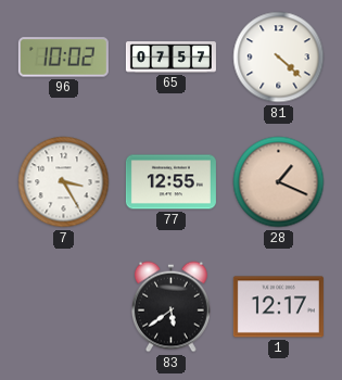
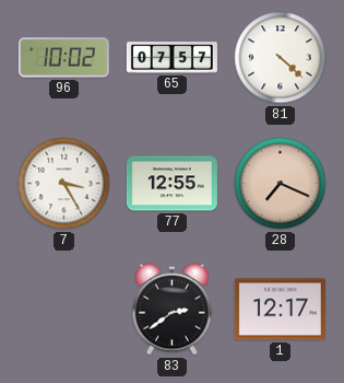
28: 1:19 -> 7:19 (281, 184)
83: 5:39 -> 2:39 (173, 310)
